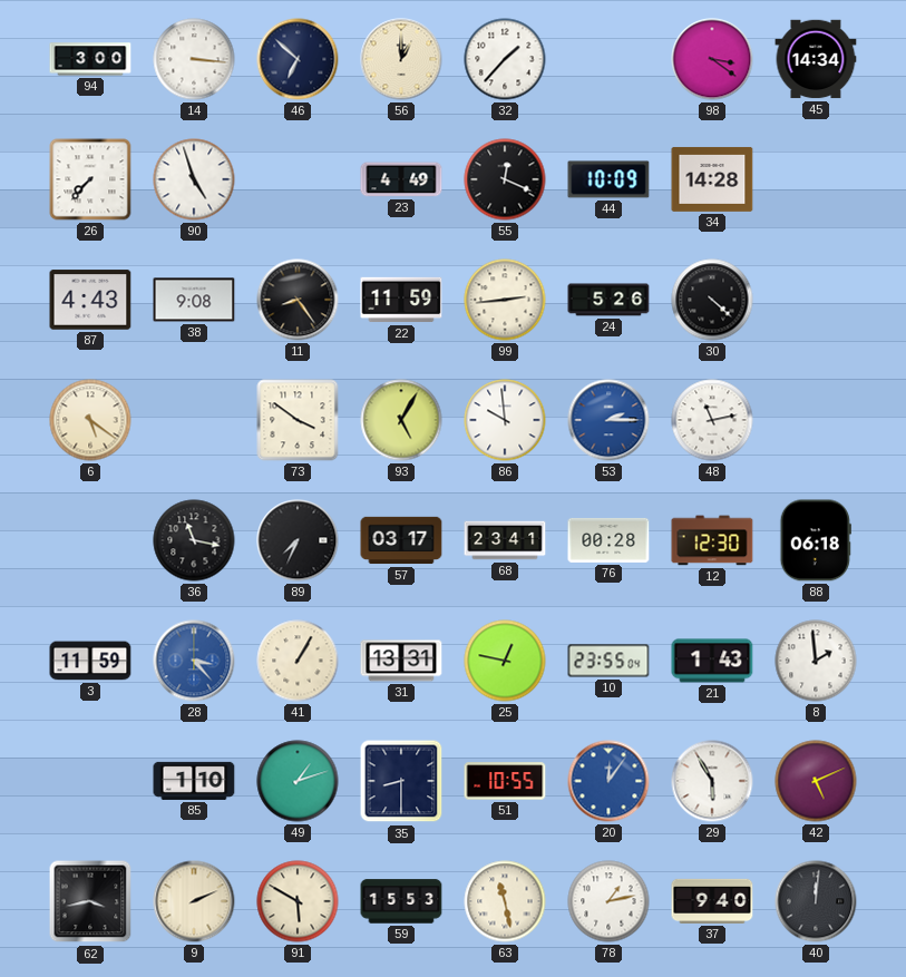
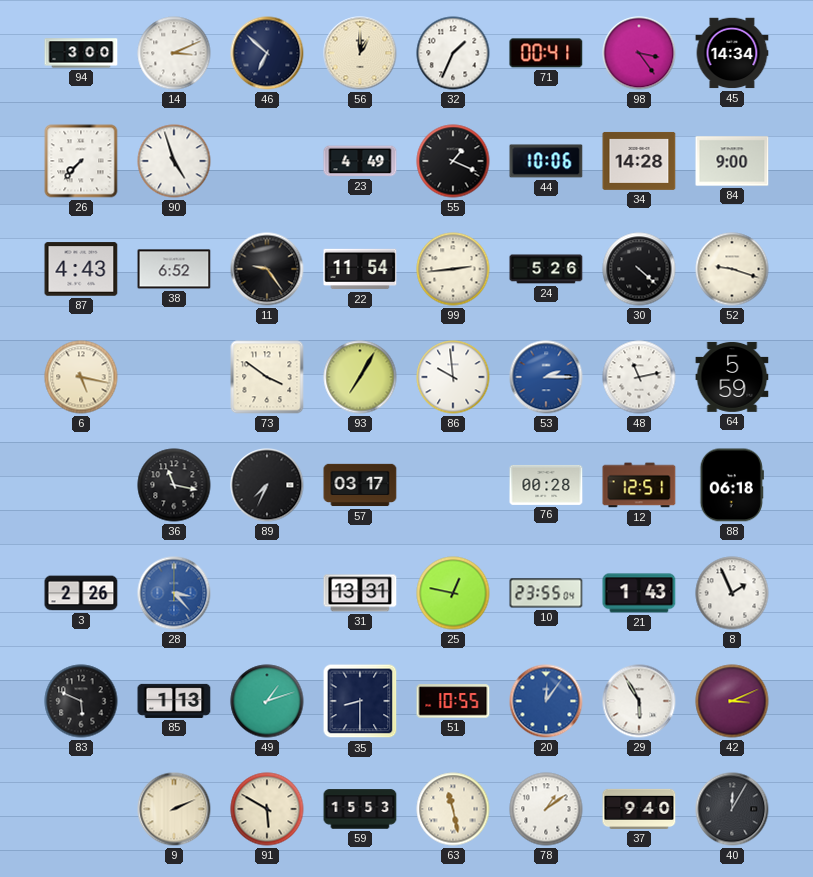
14: 3:16 -> 3:11 (174, 53)
32: 1:37 -> 1:34 (453, 53)
71: none -> 00:41 (546, 53)
98: 3:21 -> 3:24 (639, 53)
55: 12:19 -> 1:19 (453, 161)
44: 10:09 -> 10:06 (546, 161)
84: none -> 9:00 (732, 161)
38: 9:08 -> 6:52 (174, 269)
11: 8:24 -> 9:24 (267, 269)
22: 11:59 -> 11:54 (360, 269)
52: none -> 9:18 (732, 269)
6: 5:21 -> 5:17 (81, 377)
93: 5:05 -> 7:05 (360, 377)
64: none -> 5:59 (732, 377)
68: 23:41 -> none (505, 540)
12: 12:30 -> 12:51 (639, 485)
3: 11:59 -> 2:26 (81, 593)
41: 1:05 -> none (298, 661)
8: 1:59 -> 1:56 (732, 593)
83: none -> 5:49 (81, 701)
85: 1:10 -> 1:13 (174, 701)
42: 5:11 -> 3:11 (732, 701)
62: 3:43 -> none (90, 901)
78: 1:13 -> 1:09 (546, 809)
40: 12:01 -> 12:05 (732, 809)
